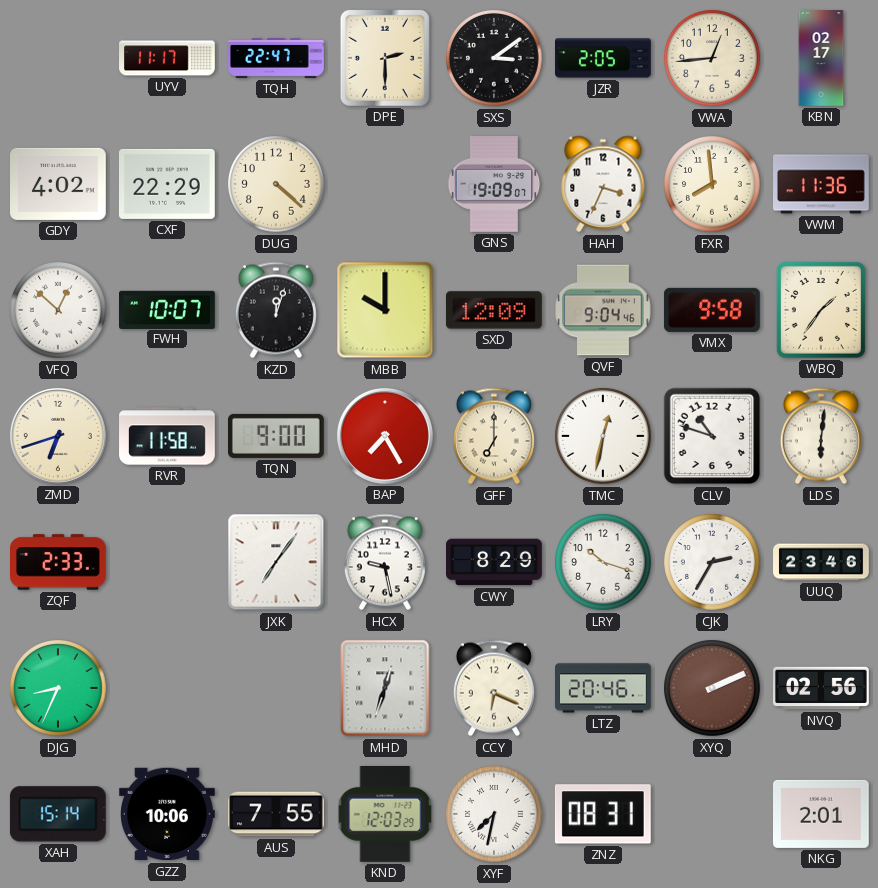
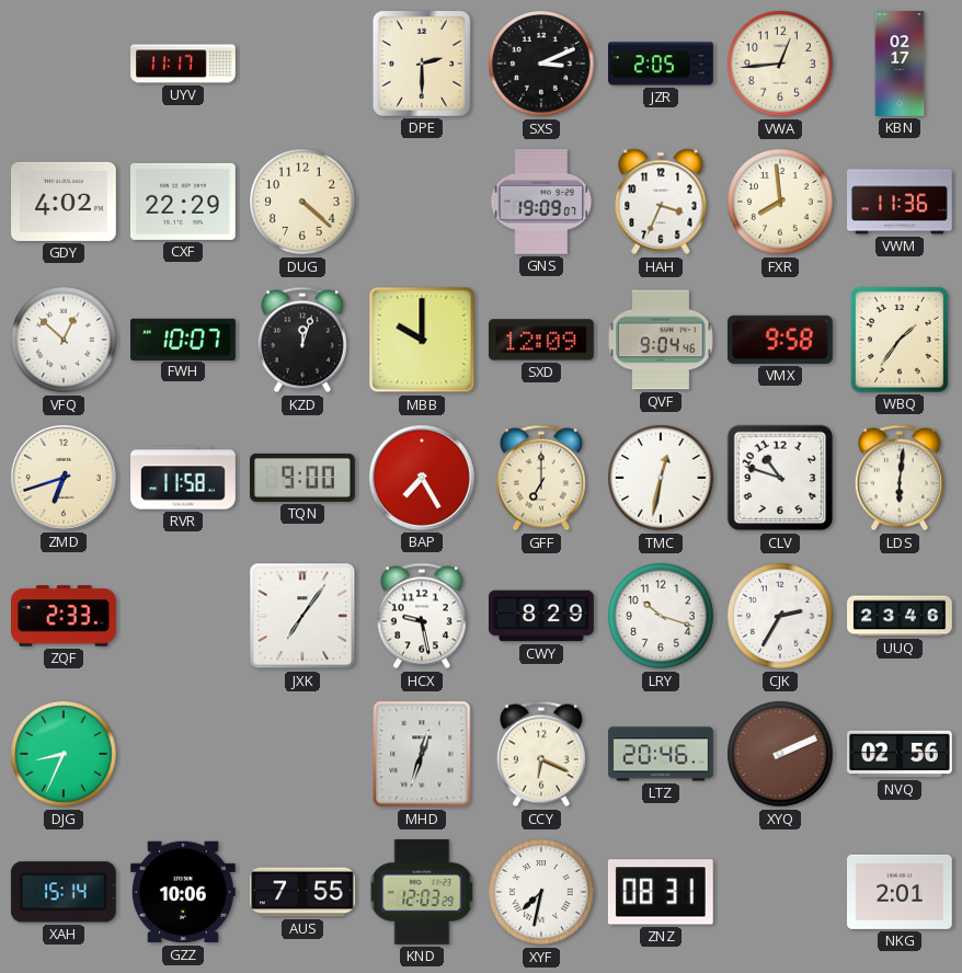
TQH: 22:47 -> none (276, 59)
SXS: 3:09 -> 3:11 (542, 65)
